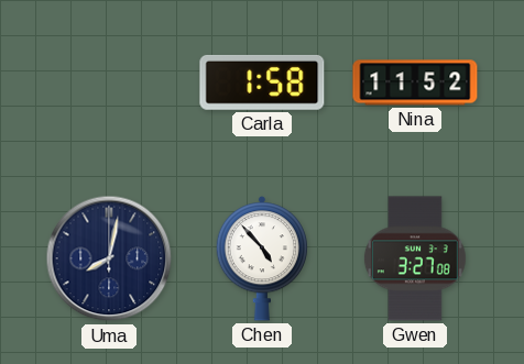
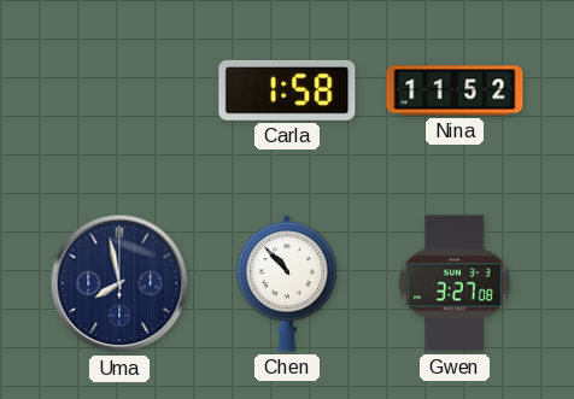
Uma: 8:02 -> 7:58 (119, 283)
Chen: 4:53 -> 10:53 (286, 283)
